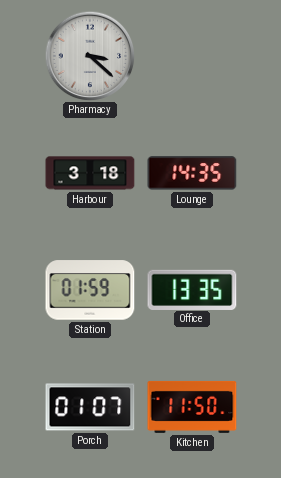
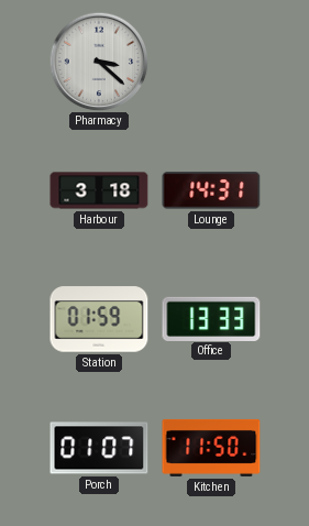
Lounge: 14:35 -> 14:31 (211, 190)
Office: 13:35 -> 13:33 (211, 318)
